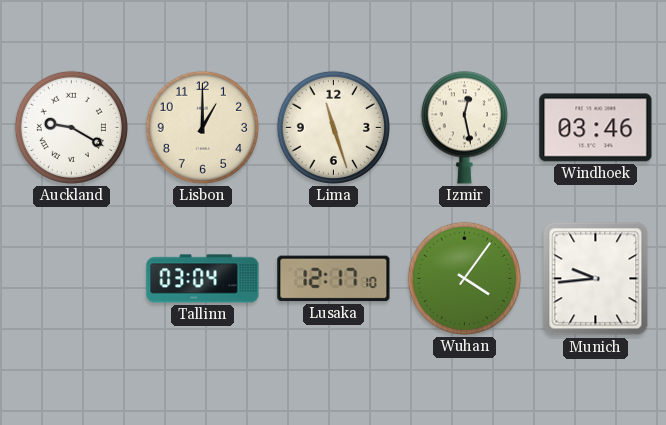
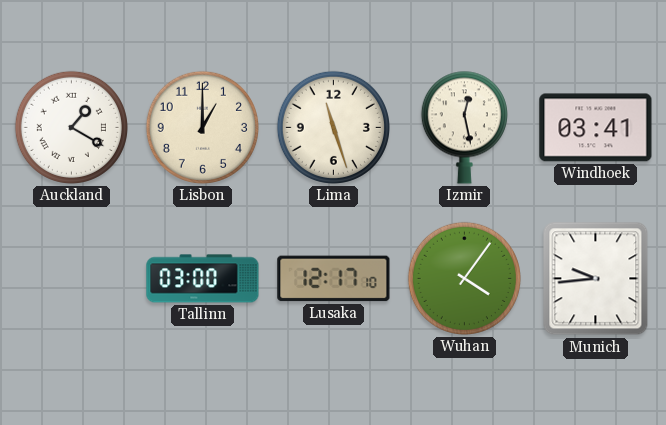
Auckland: 9:20 -> 1:20 (71, 127)
Windhoek: 03:46 -> 03:41 (596, 128)
Tallinn: 03:04 -> 03:00 (203, 279)
